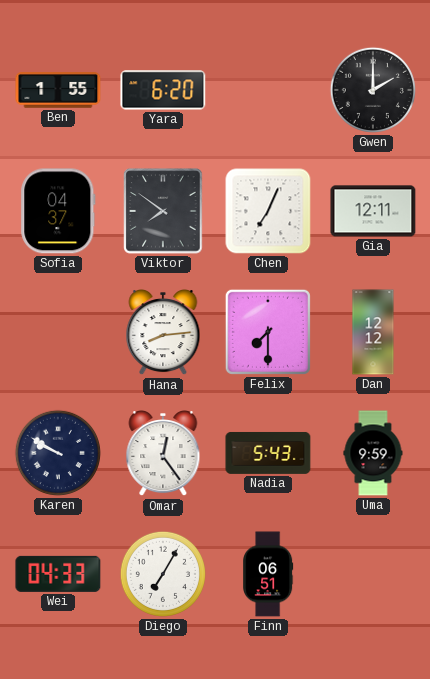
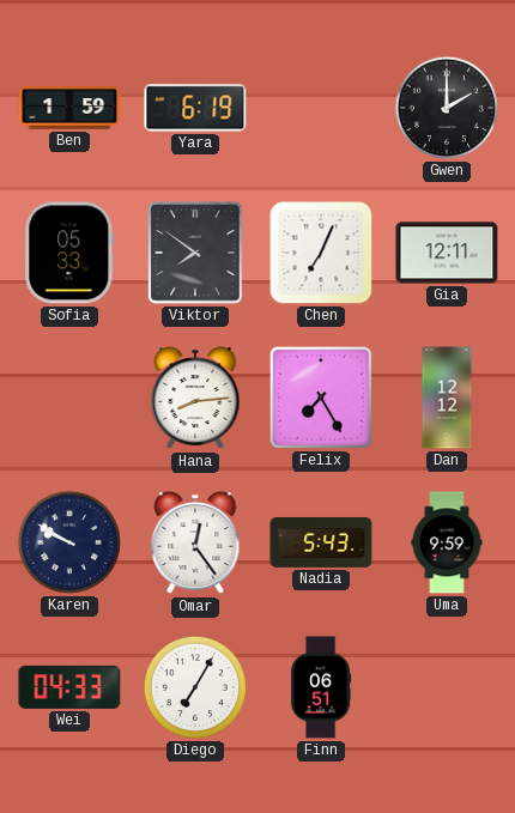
Ben: 1:55 -> 1:59 (69, 108)
Yara: 6:20 -> 6:19 (195, 108)
Sofia: 04:37 -> 05:33 (69, 253)
Felix: 7:30 -> 7:25 (321, 398)
